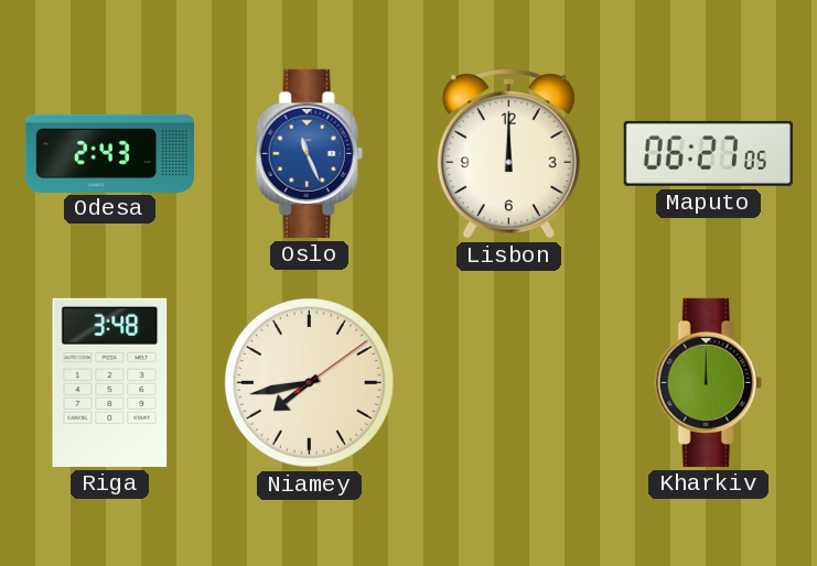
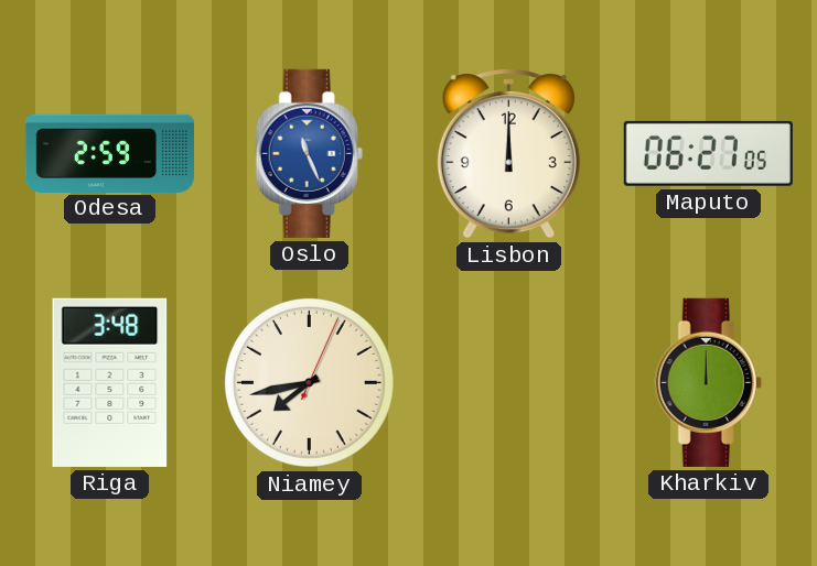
Odesa: 2:43 -> 2:59 (109, 153)
Niamey: 7:43:09 -> 7:43:04 (309, 382)
